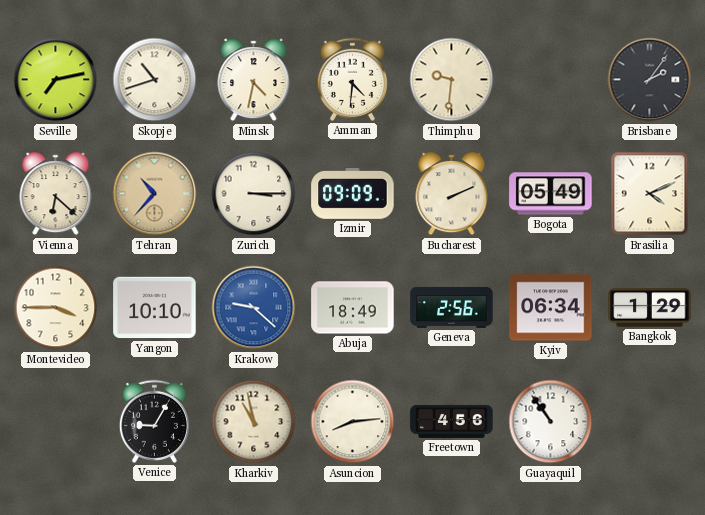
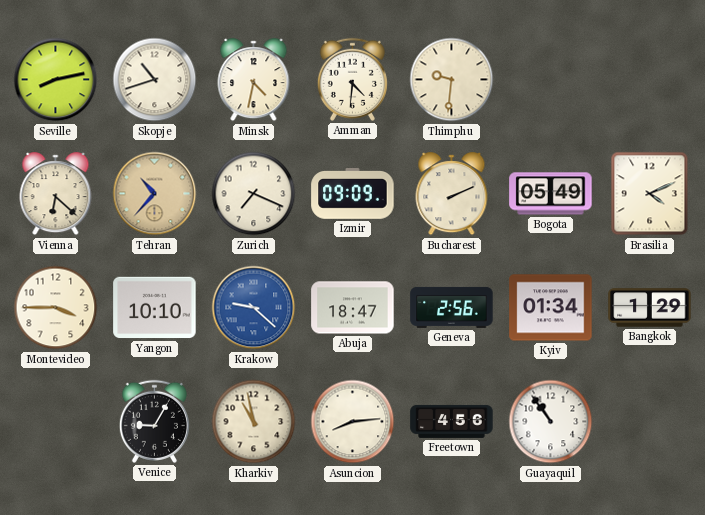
Seville: 7:13 -> 8:13 (56, 80)
Brisbane: 2:06 -> none (650, 80)
Zurich: 3:15 -> 7:19 (254, 194)
Abuja: 18:49 -> 18:47 (353, 308)
Kyiv: 06:34 -> 01:34 (551, 308)
